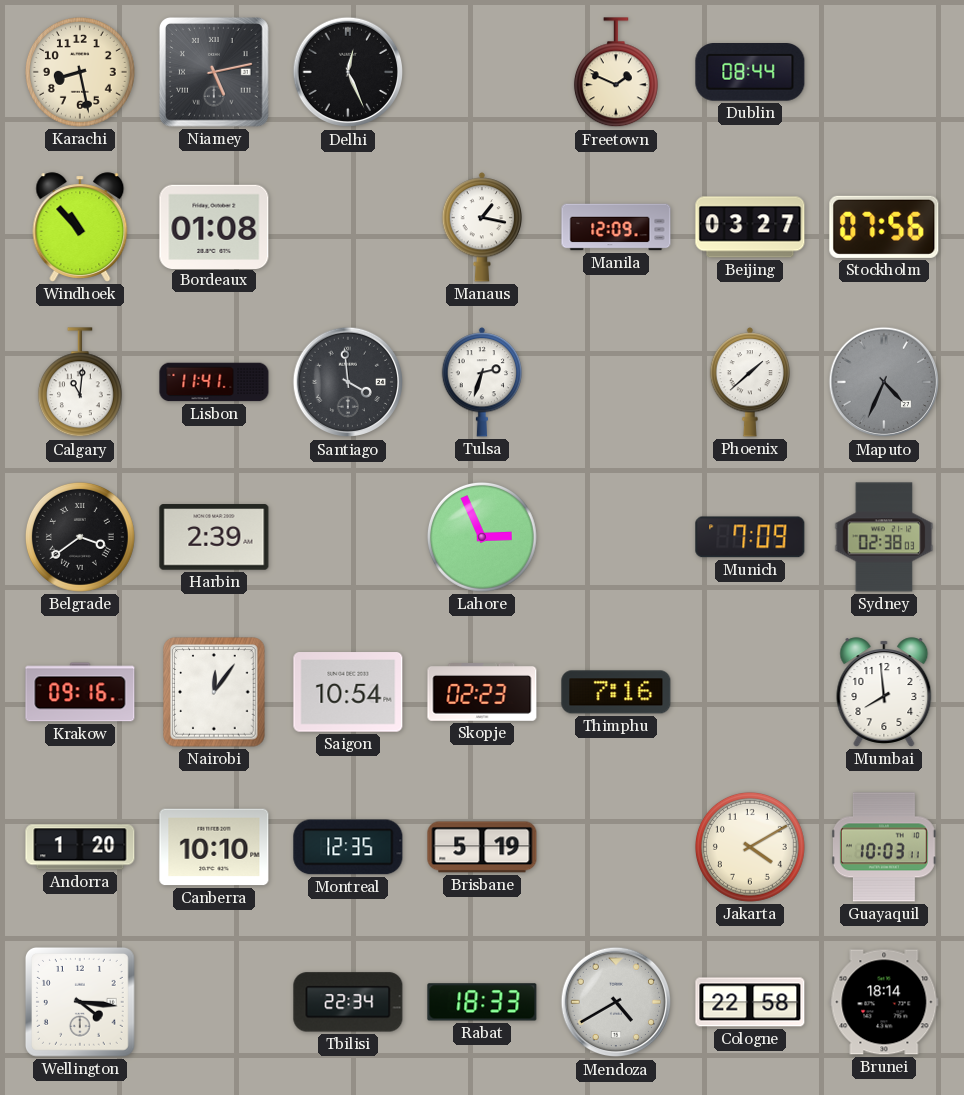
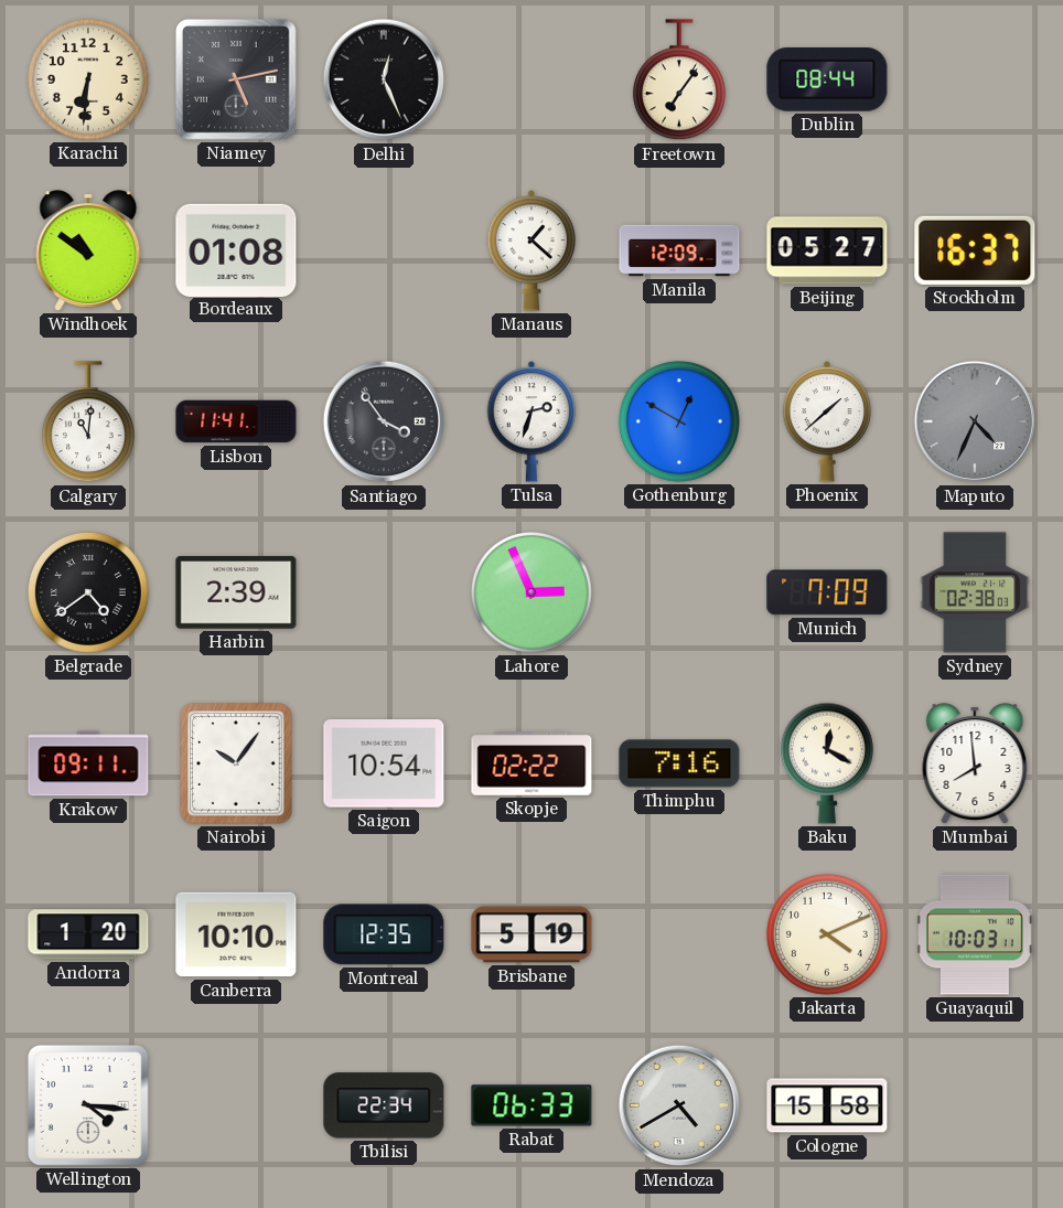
Karachi: 8:28 -> 6:31 (88, 79)
Freetown: 1:49 -> 7:06 (679, 81)
Windhoek: 10:53 -> 10:51 (88, 250)
Manaus: 1:17 -> 1:22 (531, 250)
Beijing: 03:27 -> 05:27 (827, 250)
Stockholm: 07:56 -> 16:37 (975, 250)
Santiago: 3:59 -> 3:54 (384, 421)
Gothenburg: none -> 12:50 (679, 421)
Belgrade: 3:39 -> 4:39 (88, 592)
Krakow: 09:16 -> 09:11 (88, 763)
Nairobi: 12:06 -> 10:06 (236, 763)
Skopje: 02:23 -> 02:22 (531, 763)
Baku: none -> 12:20 (827, 763)
Jakarta: 4:10 -> 4:11 (827, 934)
Rabat: 18:33 -> 06:33 (531, 1105)
Cologne: 22:58 -> 15:58 (827, 1105)
Brunei: 18:14 -> none (884, 1002)
